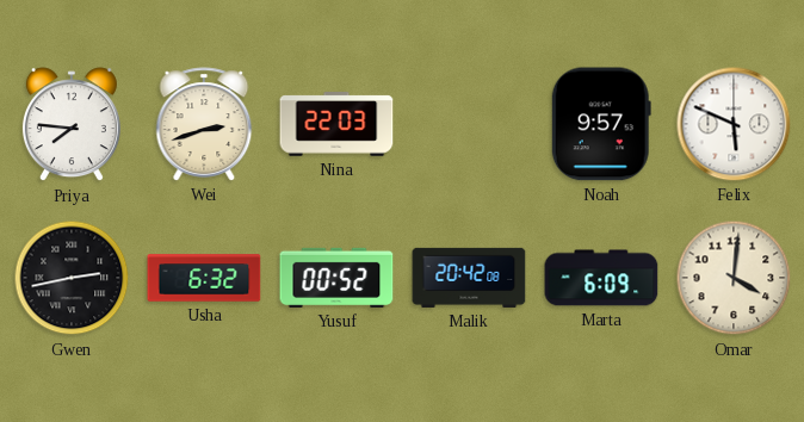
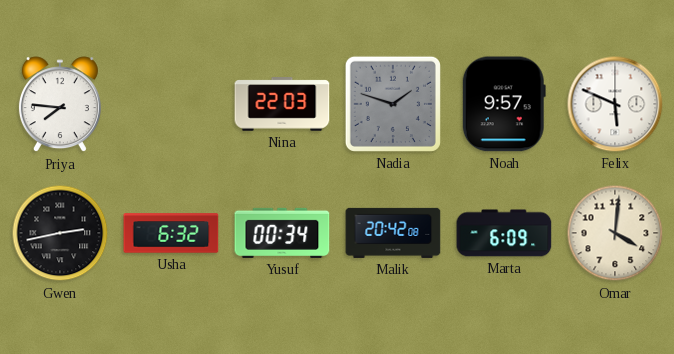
Wei: 2:42 -> none (204, 124)
Nadia: none -> 1:48 (393, 104)
Yusuf: 00:52 -> 00:34 (282, 233)
